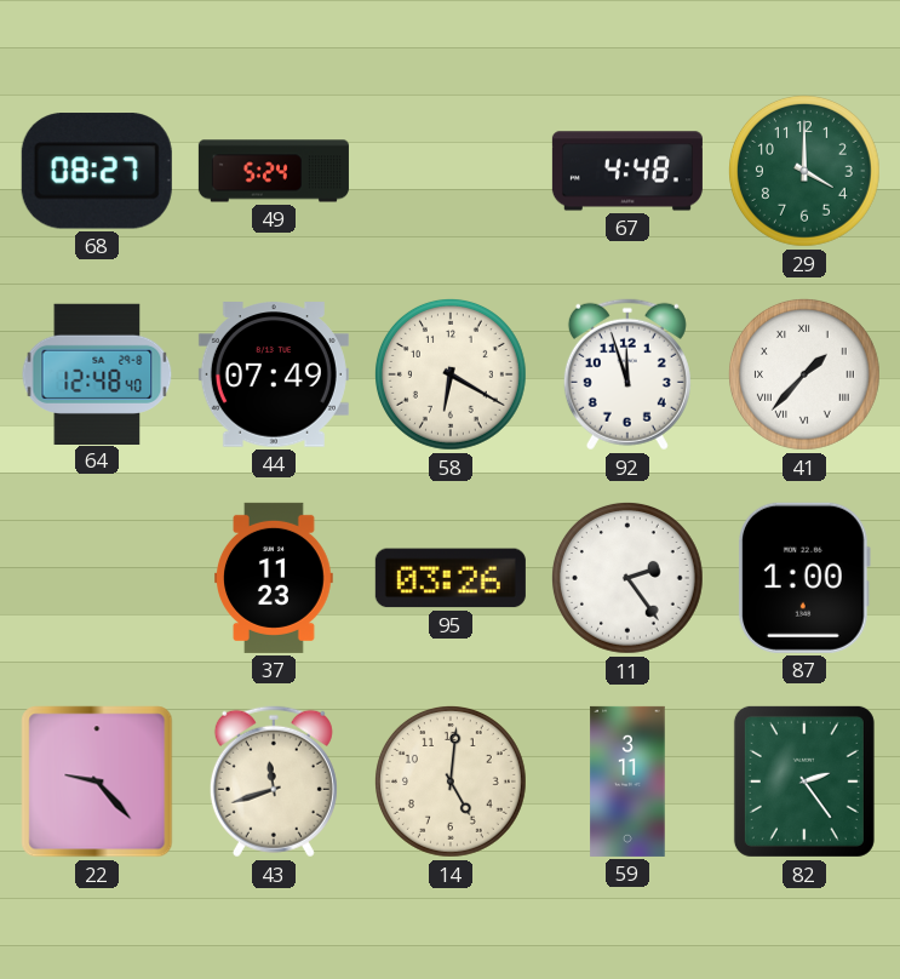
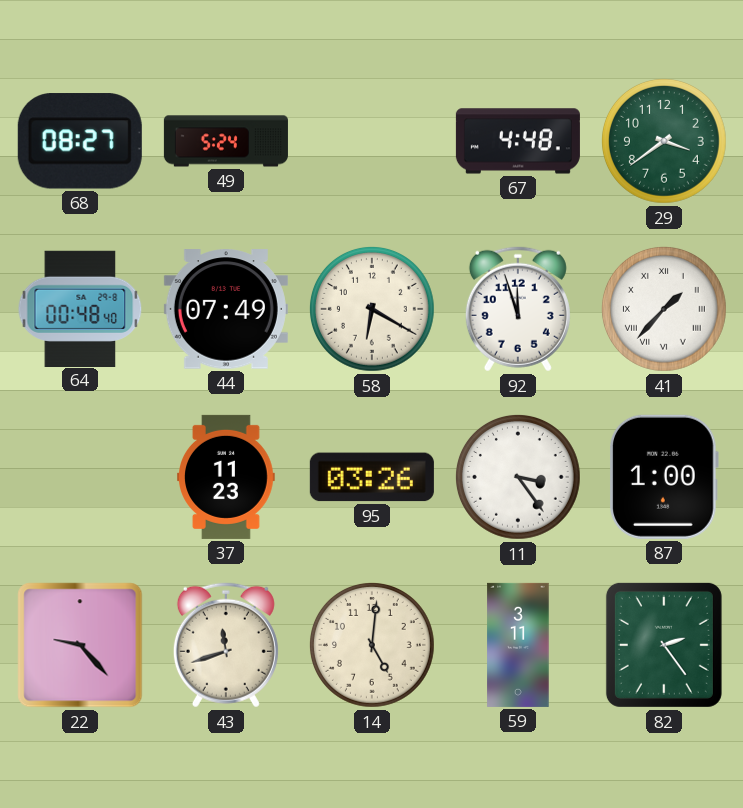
29: 4:00 -> 3:39 (664, 141)
64: 12:48 -> 00:48 (80, 308)
11: 2:24 -> 3:24 (518, 477)
